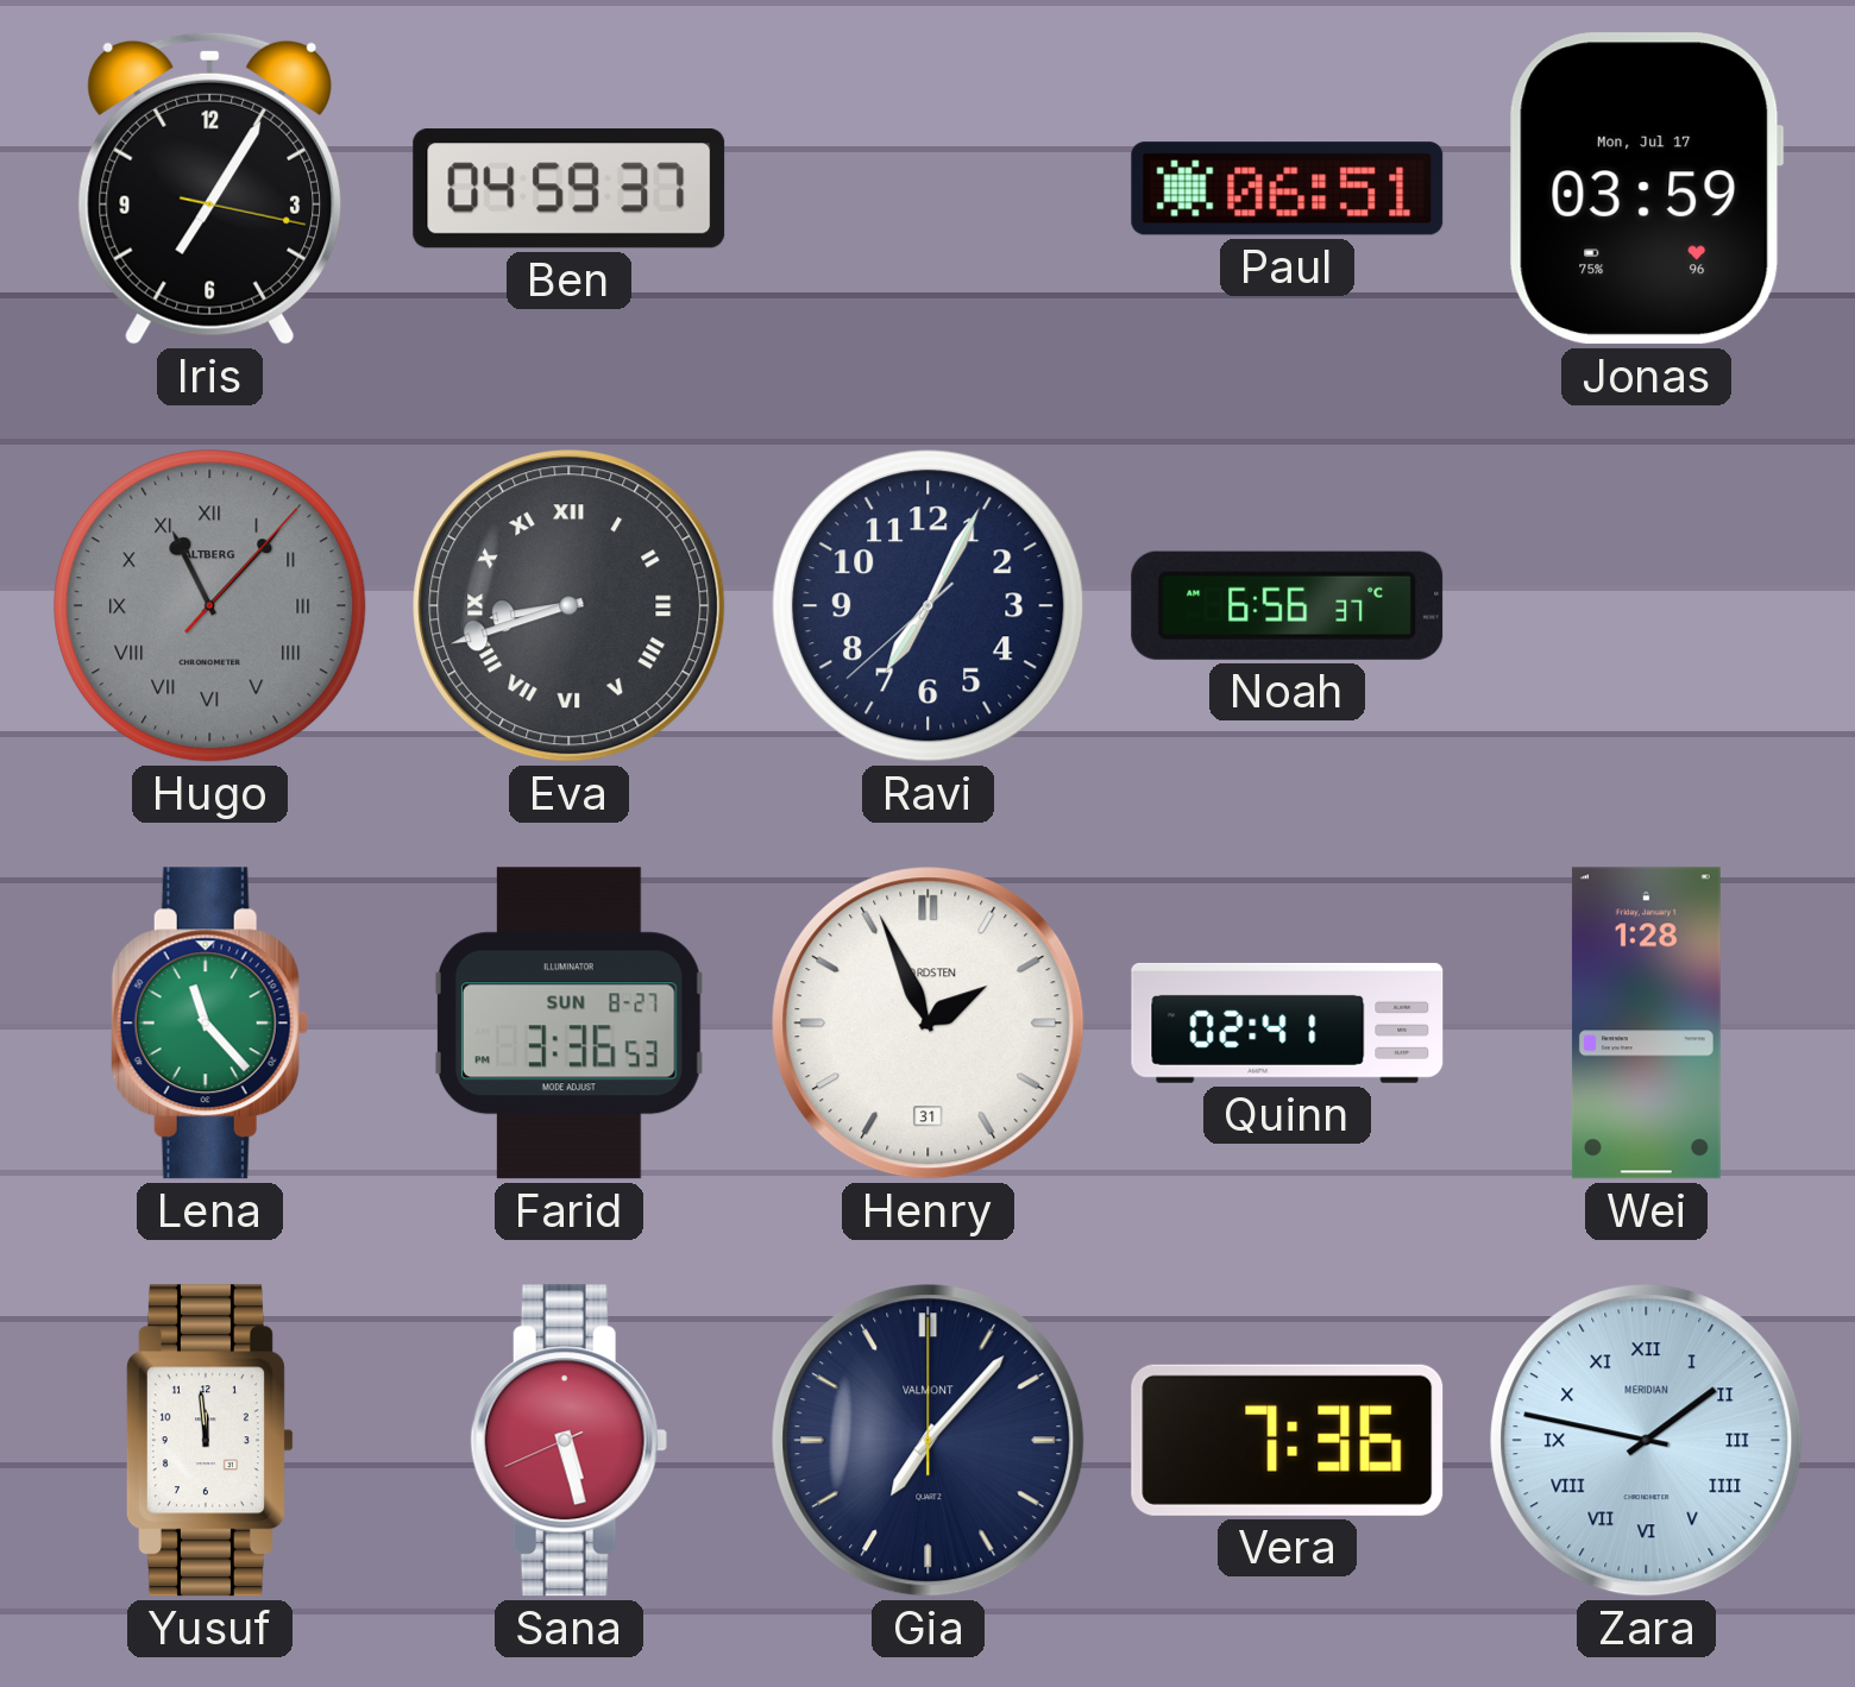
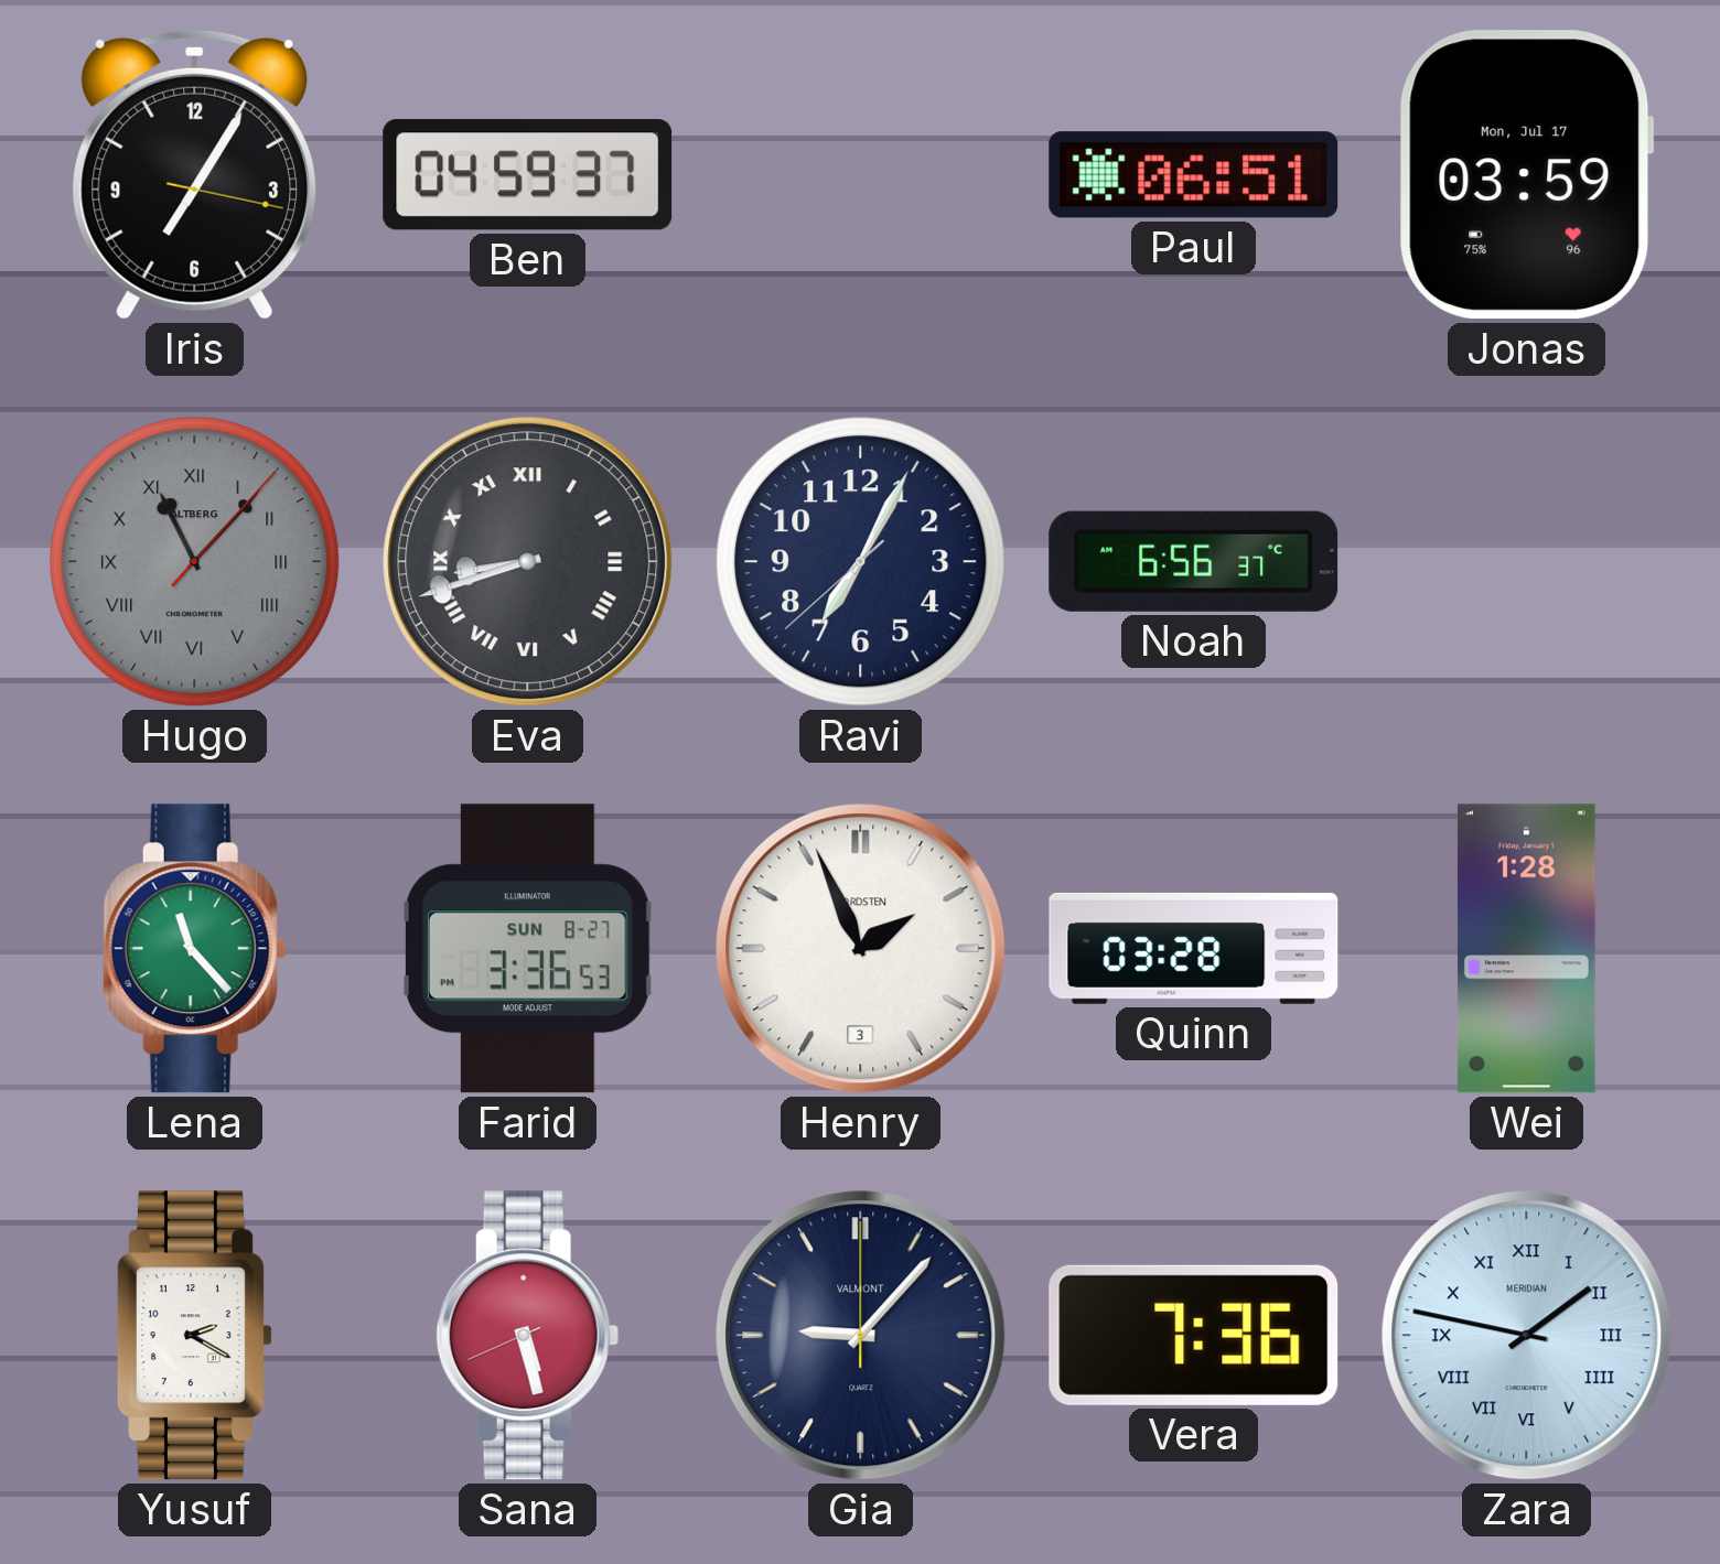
Henry date: 31 -> 3 (861, 949)
Quinn: 02:41 -> 03:28 (1194, 948)
Yusuf: 11:59 -> 2:20 (194, 1336)
Gia: 7:07 -> 9:07 (861, 1336)
